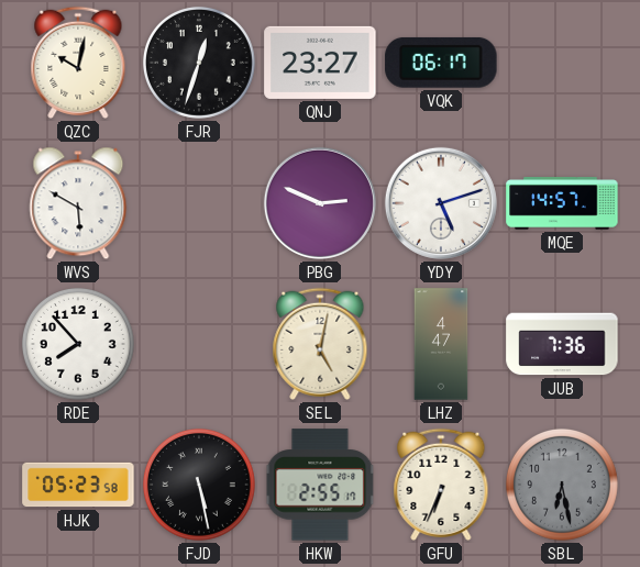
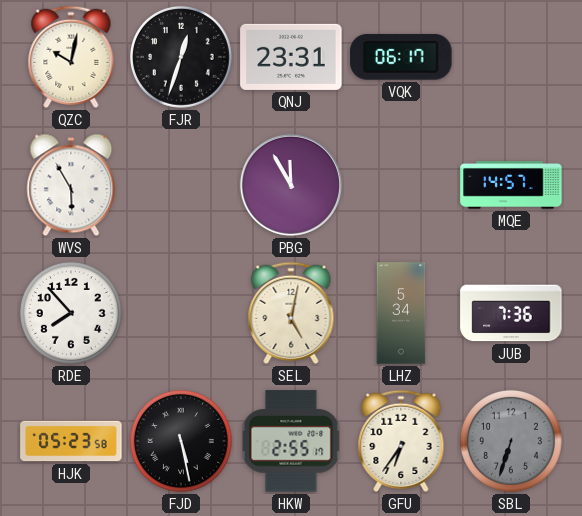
QNJ: 23:27 -> 23:31 (291, 57)
WVS: 5:50 -> 5:55 (71, 185)
PBG: 2:49 -> 11:55 (291, 185)
YDY: 5:12 -> none (441, 203)
LHZ: 4:47 -> 5:34 (401, 313)
GFU: 6:34 -> 6:36 (401, 441)
SBL: 6:28 -> 6:33 (511, 441)
